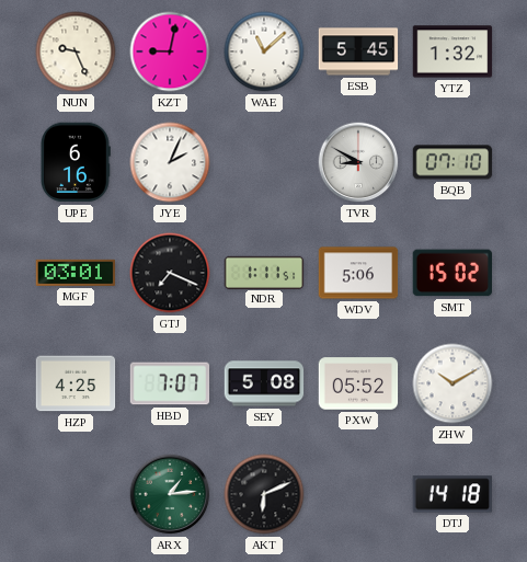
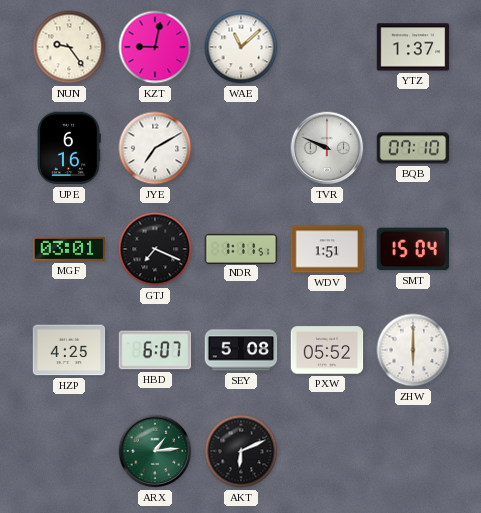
NUN: 9:26 -> 9:24 (69, 47)
ESB: 5:45 -> none (358, 51)
YTZ: 1:32 -> 1:37 (413, 47)
JYE: 2:04 -> 7:10 (155, 148)
TVR: 8:50 -> 9:49 (327, 148)
WDV: 5:06 -> 1:51 (327, 249)
SMT: 15:02 -> 15:04 (412, 249)
HBD: 7:07 -> 6:07 (155, 350)
ZHW: 10:10 -> 6:00 (413, 350)
DTJ: 14:18 -> none (451, 494)
